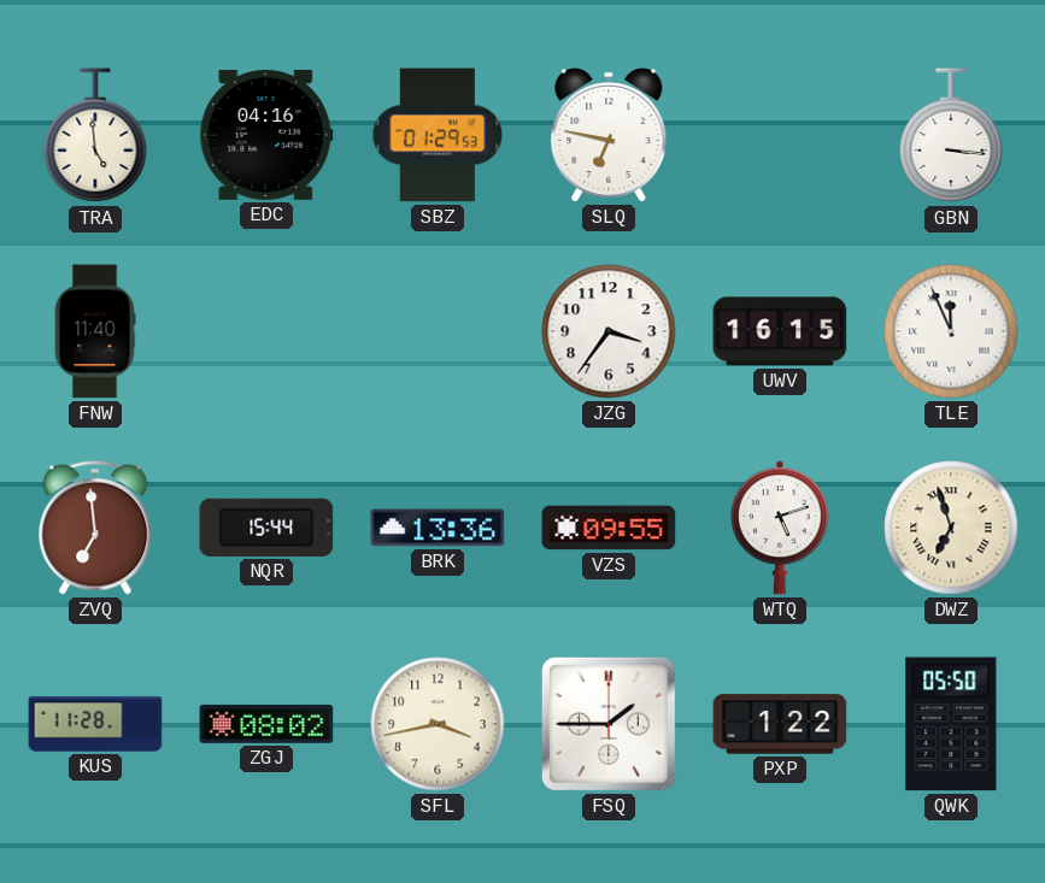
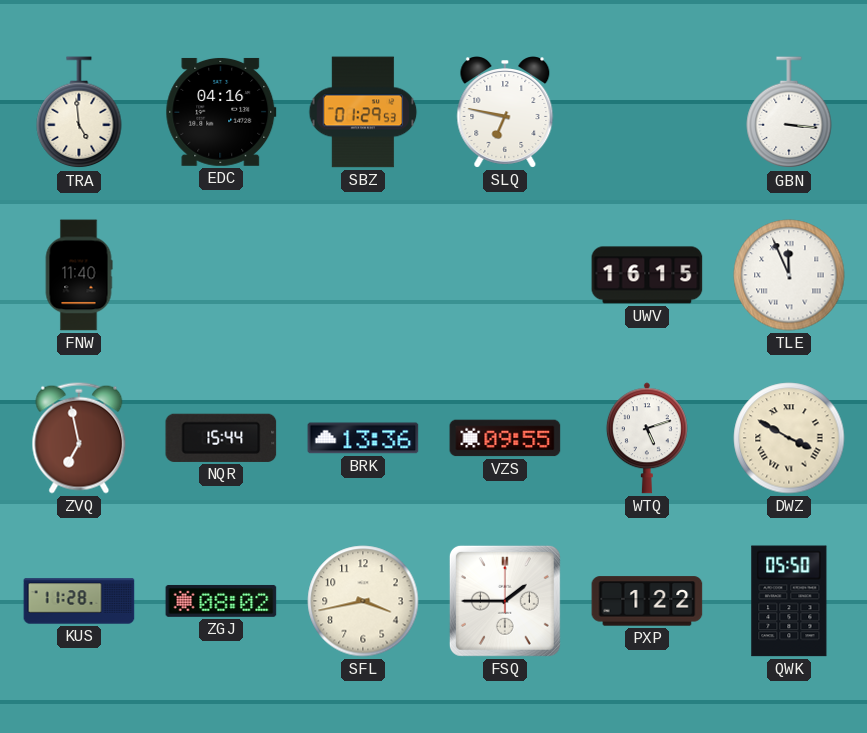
JZG: 3:36 -> none (609, 331)
ZVQ: 6:59 -> 6:58 (79, 438)
DWZ: 6:57 -> 3:50 (789, 438)
